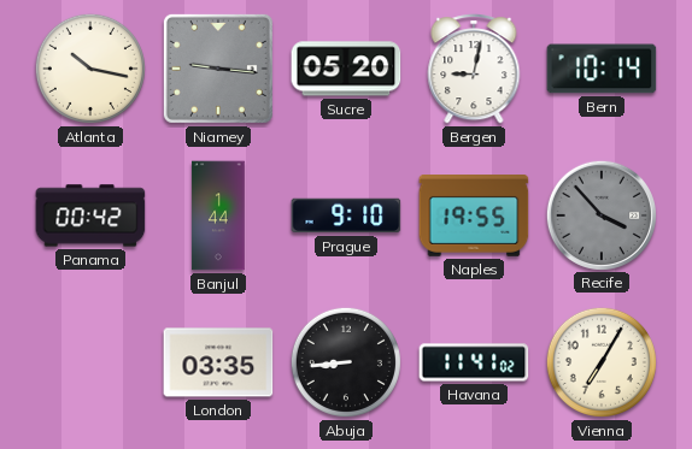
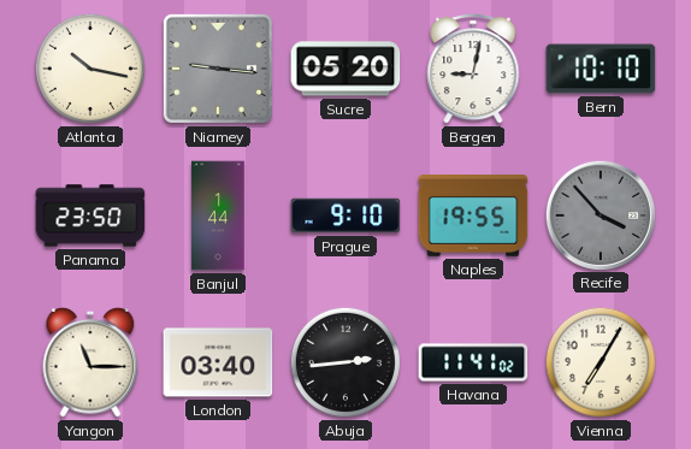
Bern: 10:14 -> 10:10 (601, 69)
Panama: 00:42 -> 23:50 (90, 215)
Yangon: none -> 11:15 (90, 362)
London: 03:35 -> 03:40 (218, 362)
Abuja: 8:44 -> 2:44 (345, 362)
